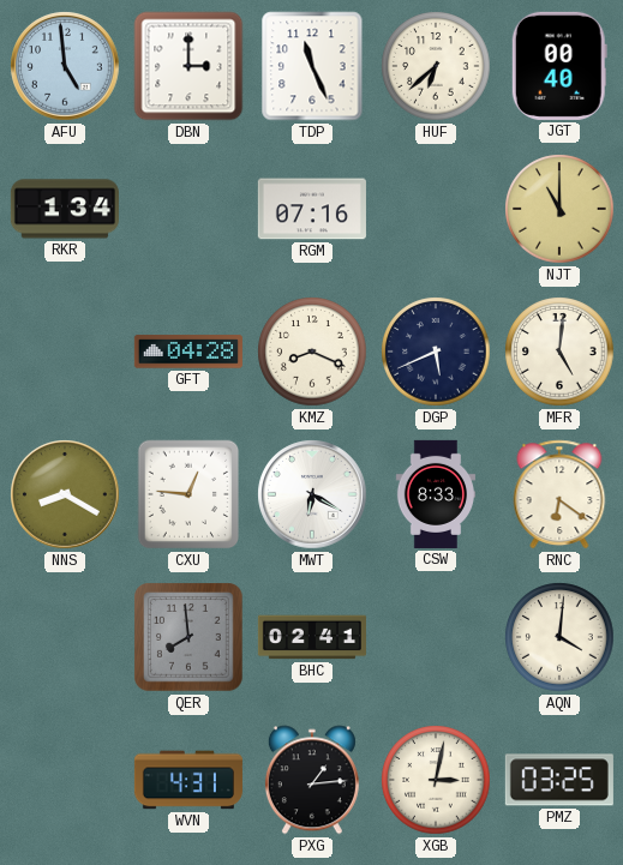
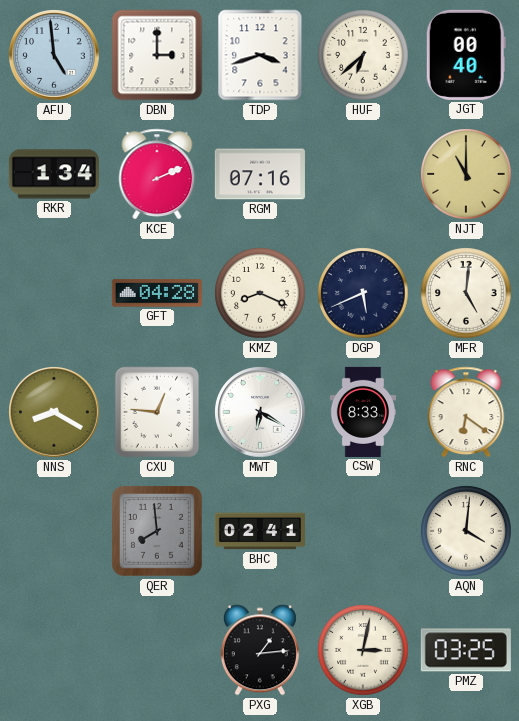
TDP: 11:26 -> 3:42 (260, 55)
KCE: none -> 2:11 (157, 174)
WVN: 4:31 -> none (188, 780)
